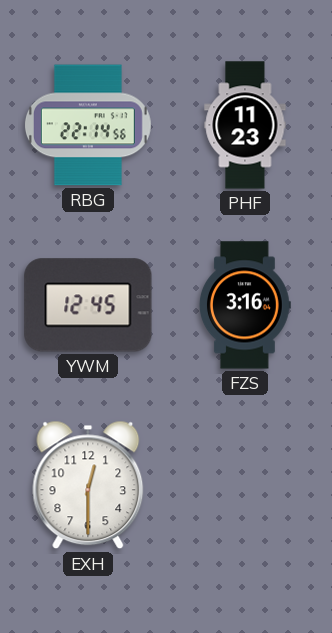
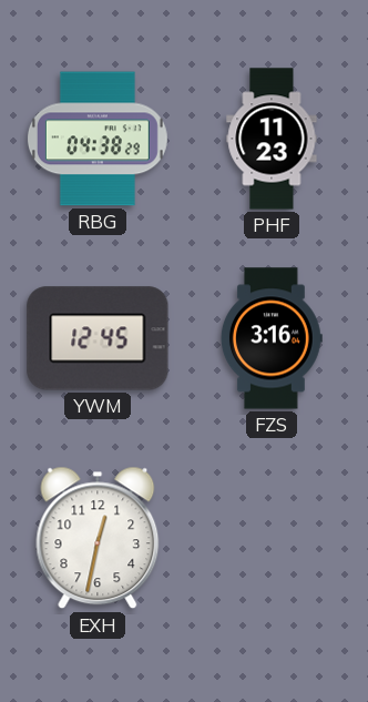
RBG: 22:14 -> 04:38 (98, 139)
EXH: 12:30 -> 12:32 (98, 538)
